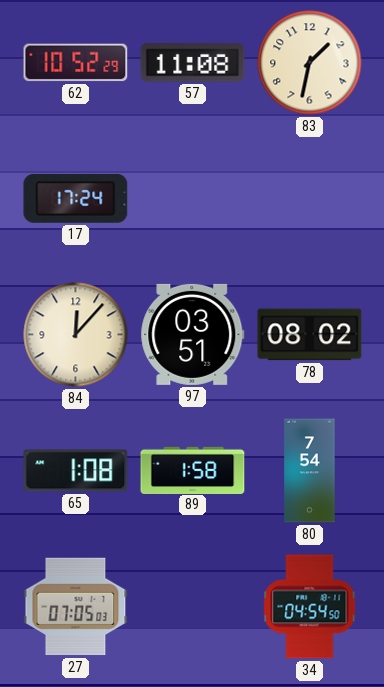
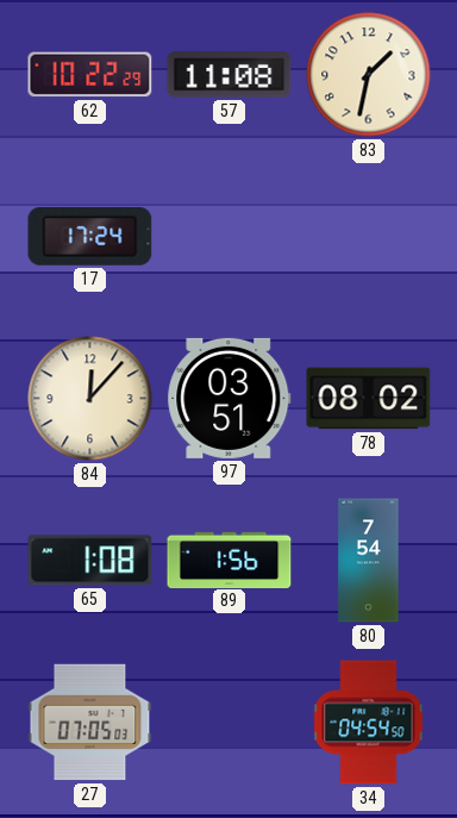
62: 10:52 -> 10:22 (90, 75)
89: 1:58 -> 1:56 (230, 560)
